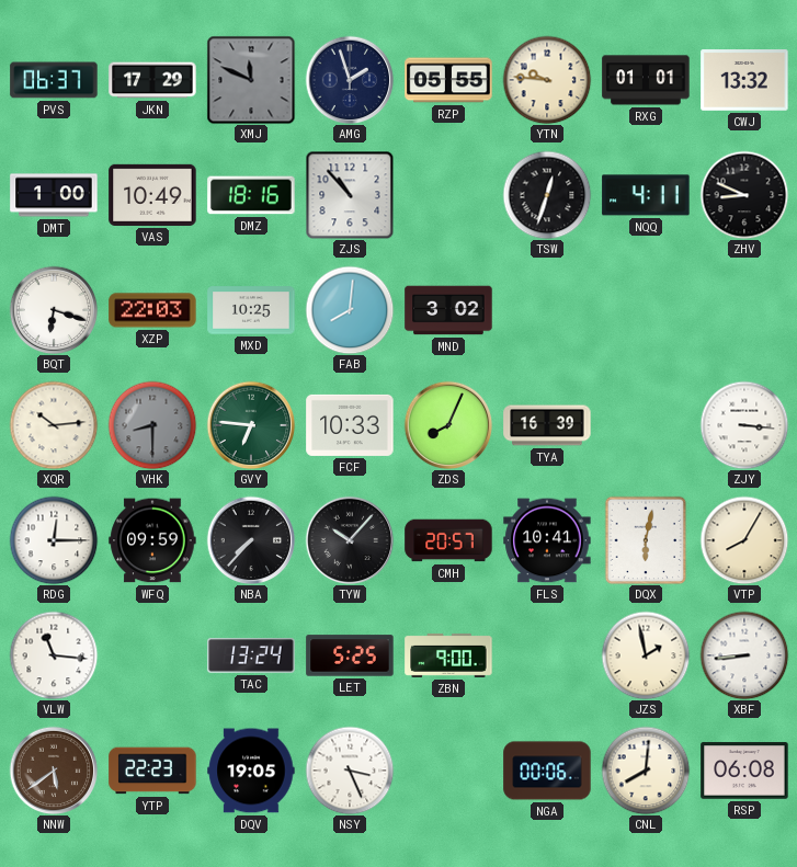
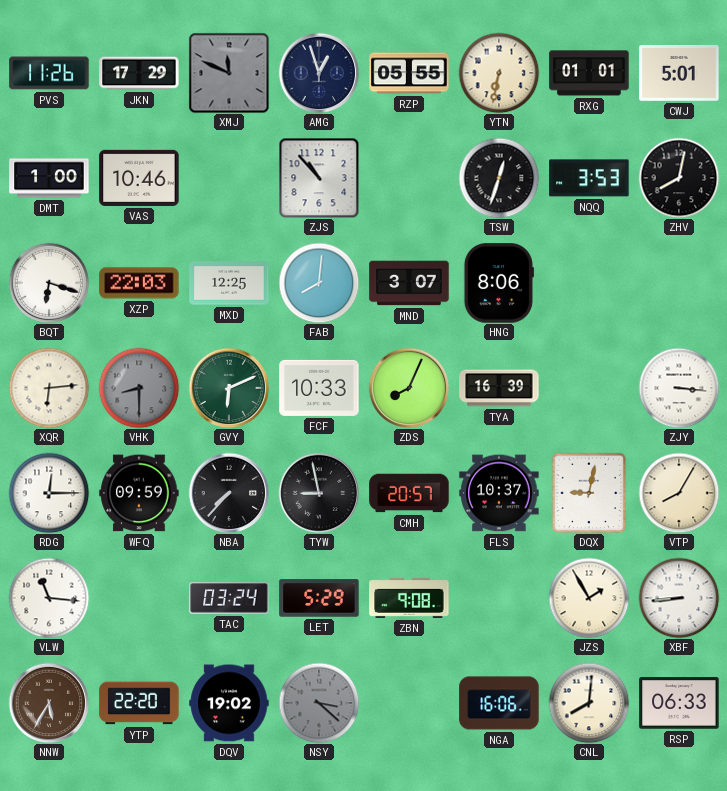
PVS: 06:37 -> 11:26 (49, 73)
AMG: 1:57 -> 12:57 (319, 73)
YTN: 9:46 -> 6:32 (499, 73)
CWJ: 13:32 -> 5:01 (679, 74)
VAS: 10:49 -> 10:46 (139, 178)
DMZ: 18:16 -> none (251, 195)
NQQ: 4:11 -> 3:53 (589, 178)
ZHV: 8:49 -> 8:02 (679, 178)
MXD: 10:25 -> 12:25 (229, 283)
MND: 3:02 -> 3:07 (409, 283)
HNG: none -> 8:06 (498, 283)
XQR: 10:14 -> 6:14 (49, 388)
GVY: 6:46 -> 6:11 (229, 388)
TYW: 10:07 -> 8:58 (319, 493)
FLS: 10:41 -> 10:37 (499, 493)
DQX: 6:02 -> 9:02 (589, 493)
TAC: 13:24 -> 03:24 (229, 598)
LET: 5:25 -> 5:29 (319, 598)
ZBN: 9:00 -> 9:08 (409, 598)
JZS: 1:58 -> 1:55 (589, 598)
NNW: 5:39 -> 5:35 (49, 703)
YTP: 22:23 -> 22:20 (139, 703)
DQV: 19:05 -> 19:02 (229, 703)
NSY: 3:26 -> 3:22 (319, 703)
NSY dial: white -> grey (319, 703)
NGA: 00:06 -> 16:06 (499, 703)
RSP: 06:08 -> 06:33 (679, 703)
